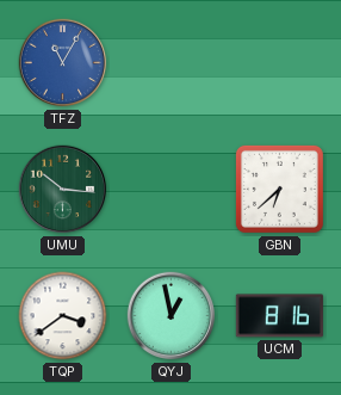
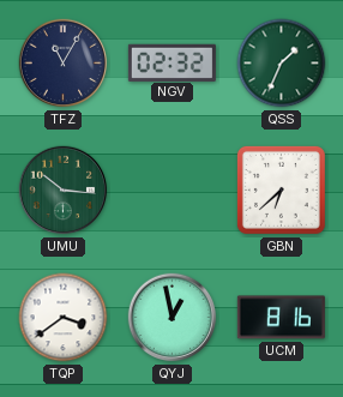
TFZ dial: blue -> navy (64, 64)
NGV: none -> 02:32 (171, 62)
QSS: none -> 1:34 (282, 64)
